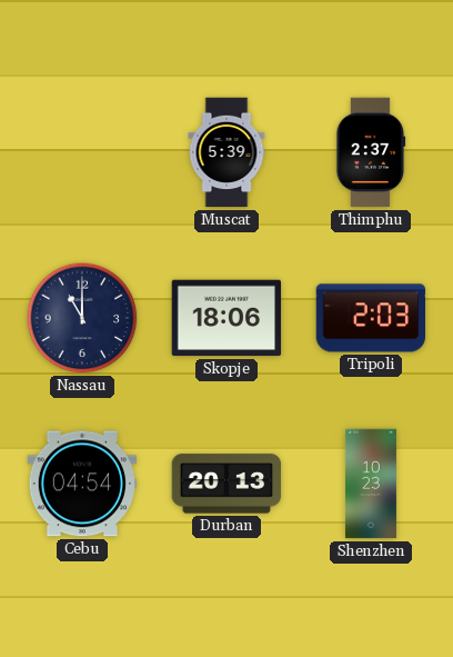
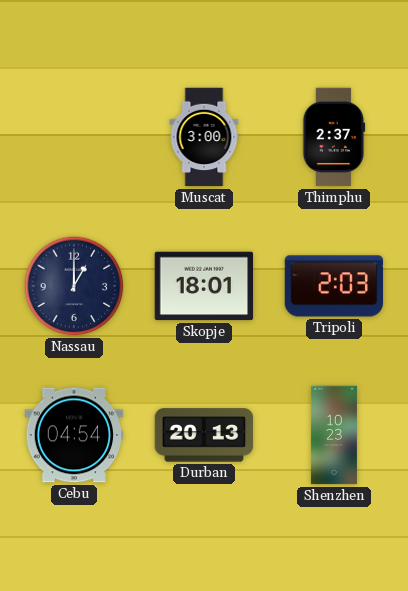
Muscat: 5:39 -> 3:00 (204, 137)
Nassau: 11:00 -> 1:00 (74, 286)
Skopje: 18:06 -> 18:01 (204, 286)
